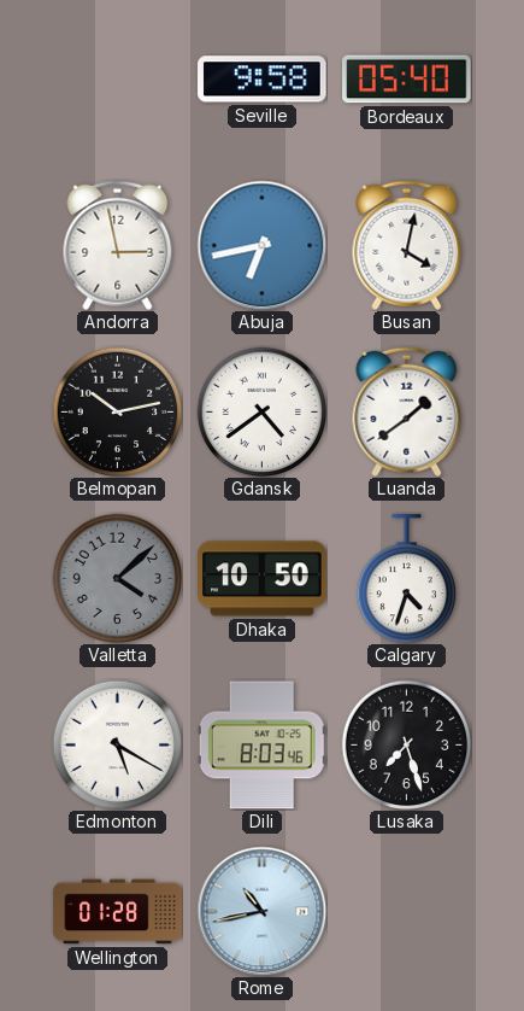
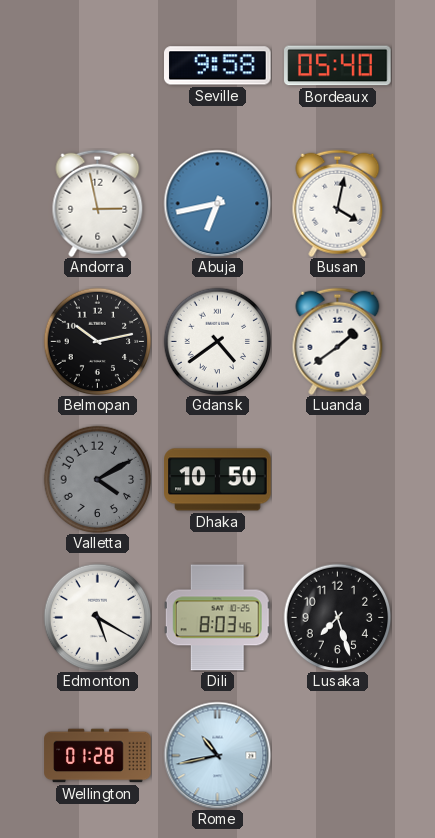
Valletta: 4:08 -> 4:10 (97, 479)
Calgary: 4:33 -> none (406, 579)
